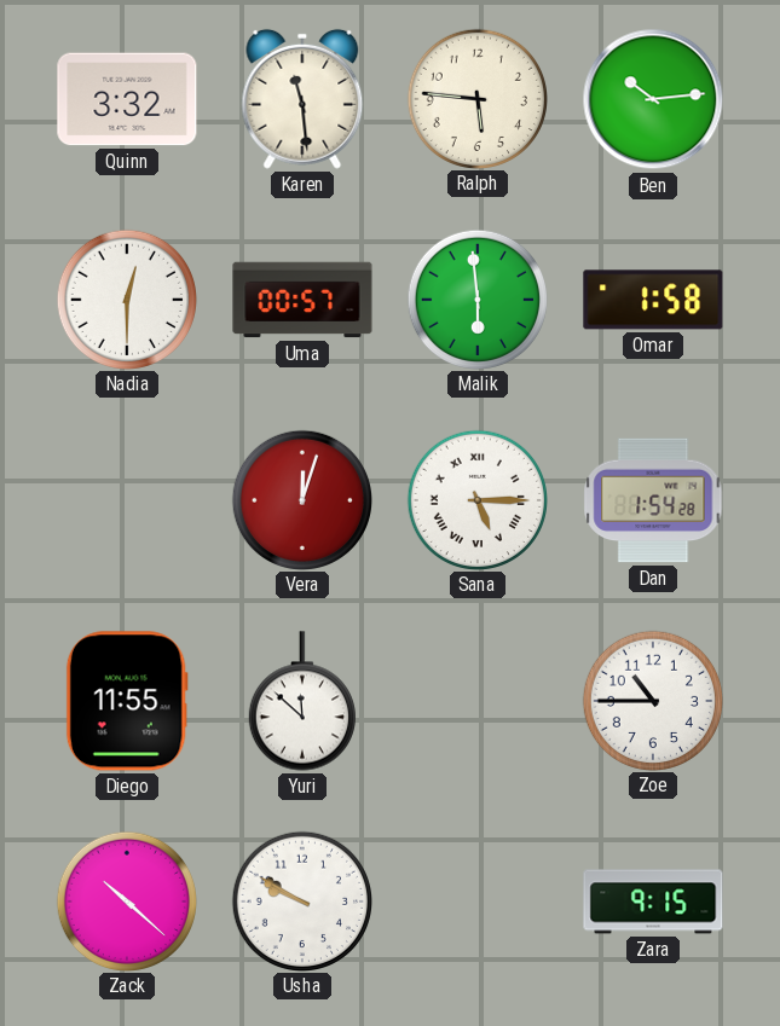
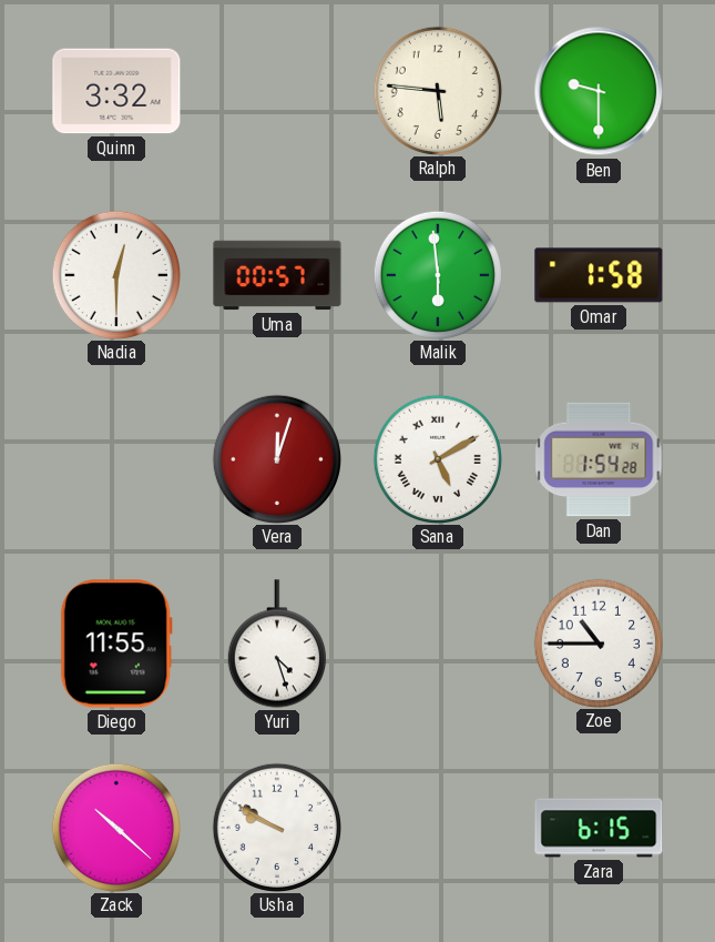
Karen: 11:29 -> none (302, 99)
Ben: 10:14 -> 9:30 (599, 91)
Sana: 5:15 -> 5:10 (437, 458)
Yuri: 11:52 -> 4:27 (277, 644)
Zara: 9:15 -> 6:15 (599, 828)
